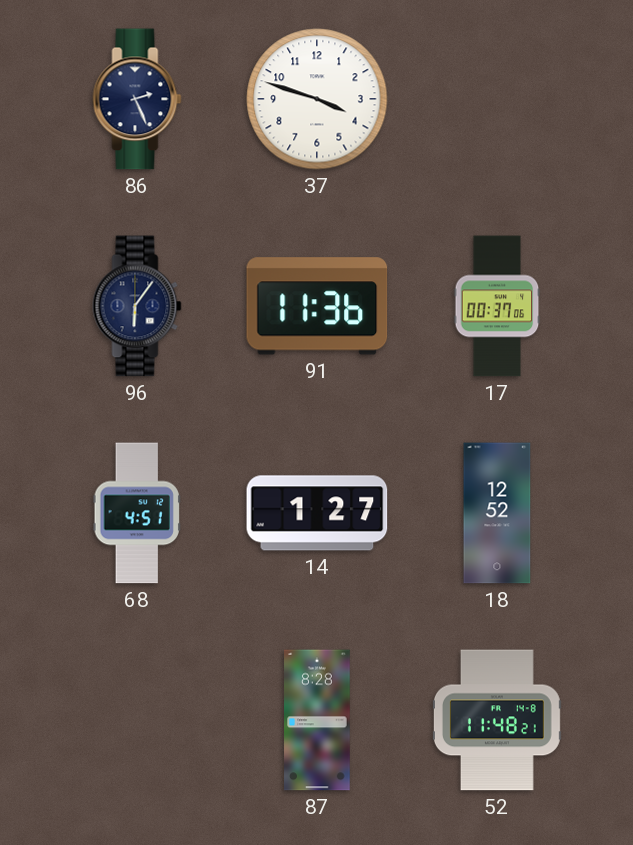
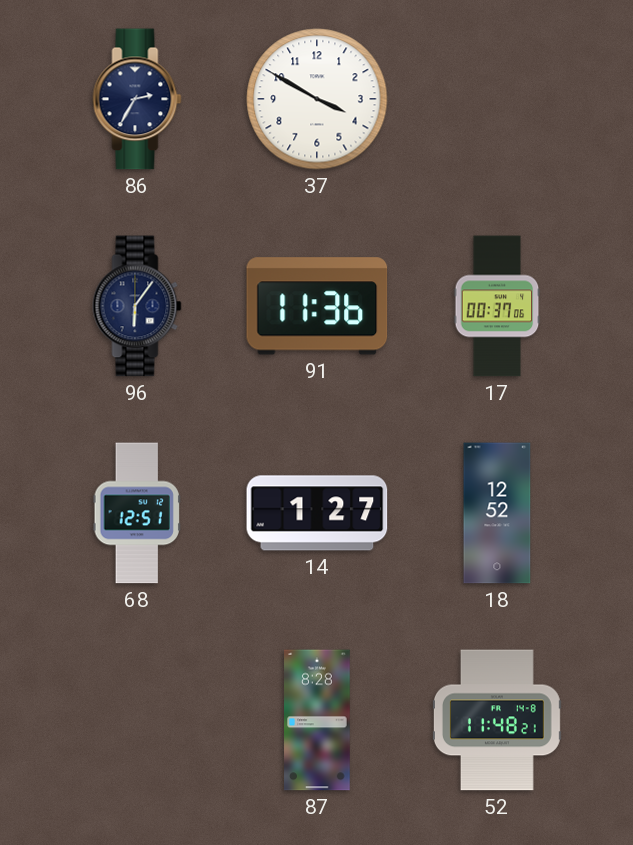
86: 2:26 -> 2:35 (137, 99)
37: 3:48 -> 3:50 (317, 99)
68: 4:51 -> 12:51 (137, 513)
